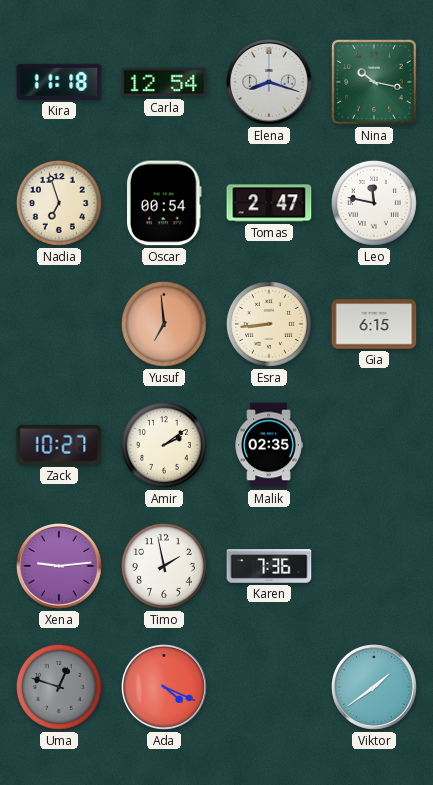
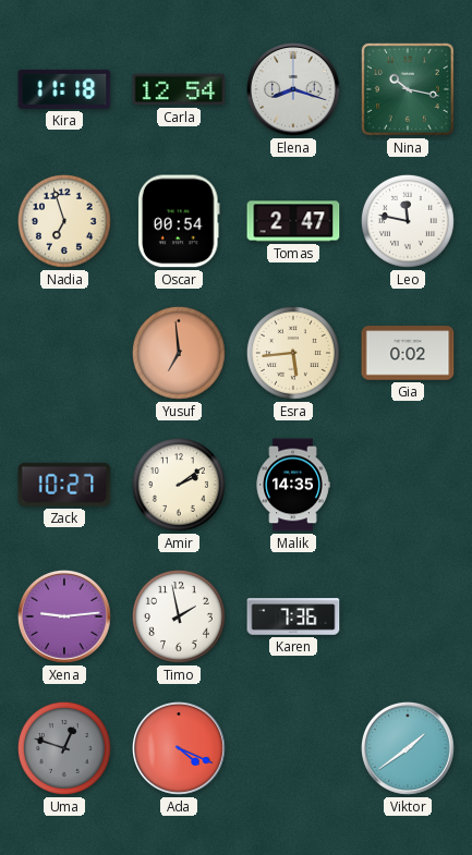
Esra: 8:44 -> 5:44 (293, 353)
Gia: 6:15 -> 0:02 (408, 353)
Malik: 02:35 -> 14:35 (293, 485)
